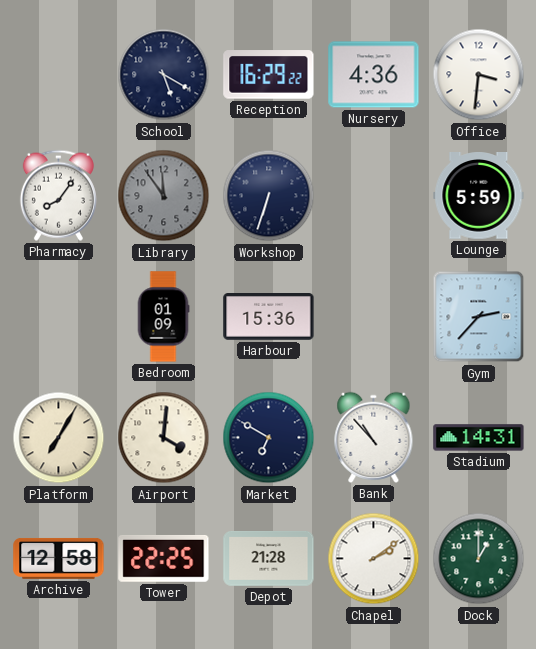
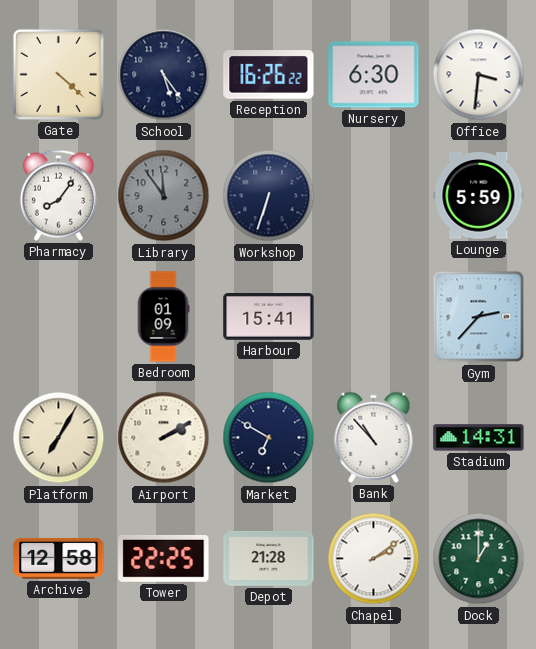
Gate: none -> 4:22 (58, 74)
School: 5:20 -> 5:24 (164, 75)
Reception: 16:29 -> 16:26 (269, 75)
Nursery: 4:36 -> 6:30 (374, 75)
Harbour: 15:36 -> 15:41 (269, 317)
Airport: 4:01 -> 2:10 (164, 438)
